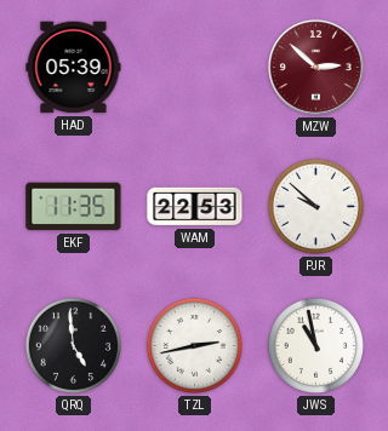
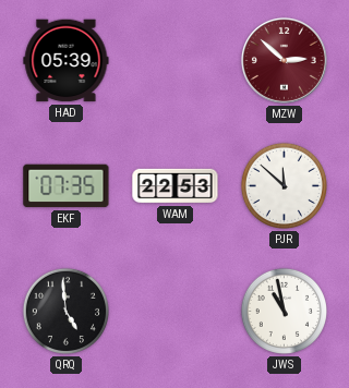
EKF: 11:35 -> 07:35 (67, 186)
PJR: 9:52 -> 11:52 (284, 185)
TZL: 2:43 -> none (194, 345)
